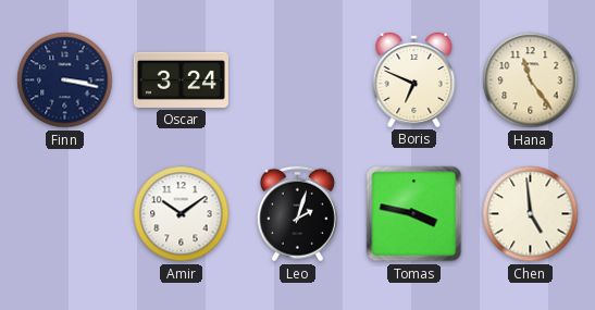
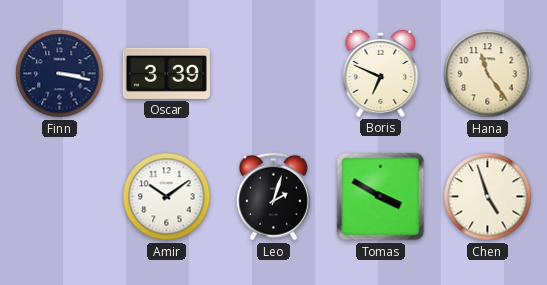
Oscar: 3:24 -> 3:39 (166, 73)
Tomas: 3:47 -> 3:50 (381, 197)
Chen: 4:59 -> 4:57 (488, 197)
